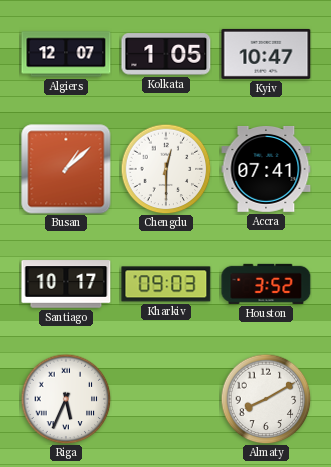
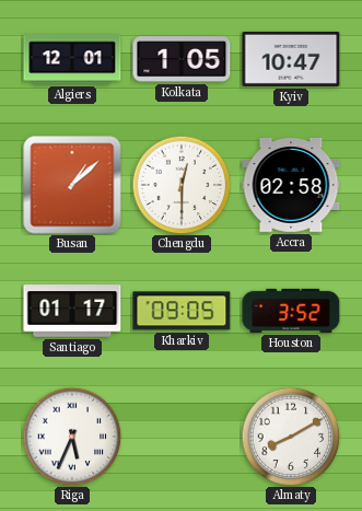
Algiers: 12:07 -> 12:01 (72, 59)
Accra: 07:41 -> 02:58 (291, 186)
Santiago: 10:17 -> 01:17 (72, 311)
Kharkiv: 09:03 -> 09:05 (182, 311)
